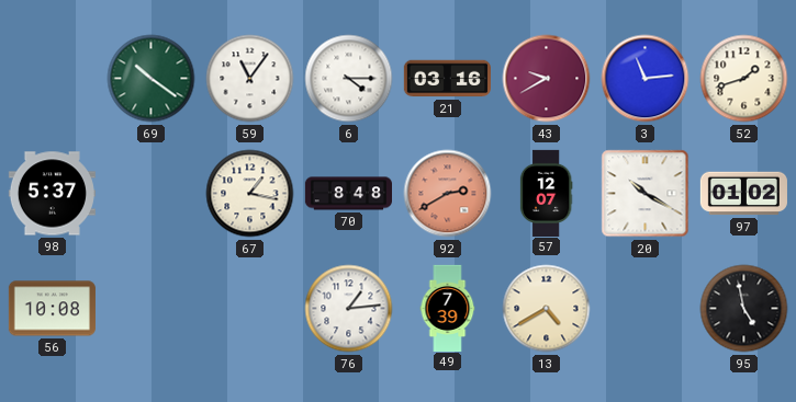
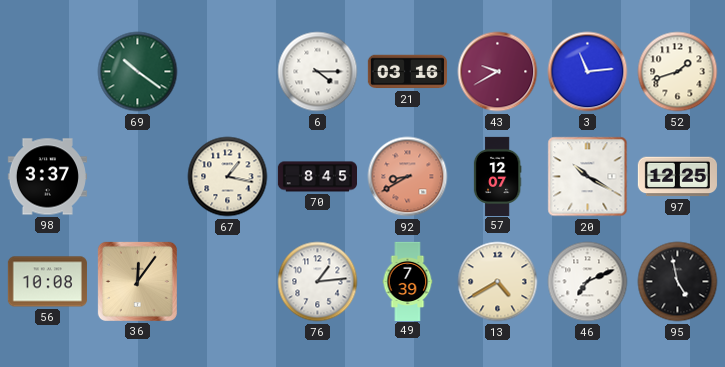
59: 11:06 -> none (250, 79)
98: 5:37 -> 3:37 (47, 177)
70: 8:48 -> 8:45 (317, 177)
92: 2:40 -> 8:40 (408, 177)
97: 01:02 -> 12:25 (677, 177)
36: none -> 12:06 (137, 281)
46: none -> 7:11 (588, 282)
